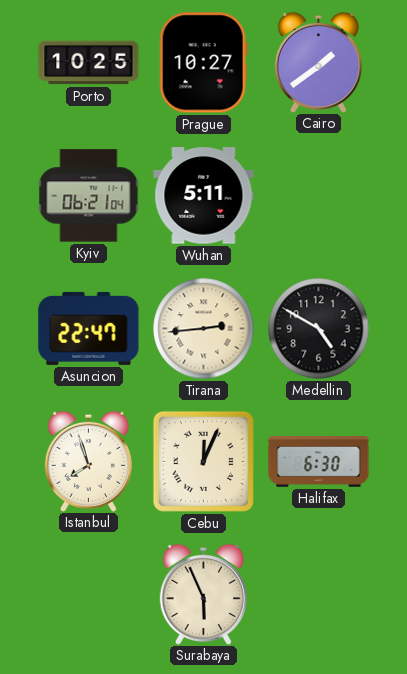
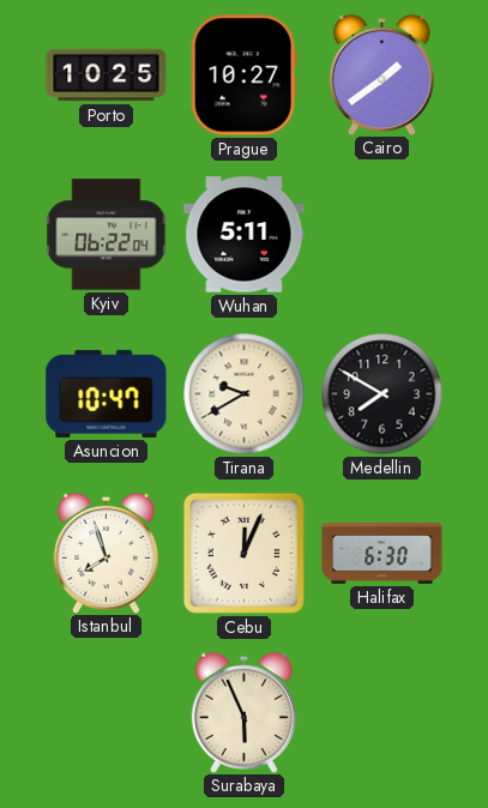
Kyiv: 06:21 -> 06:22 (107, 235)
Asuncion: 22:47 -> 10:47 (107, 393)
Tirana: 2:44 -> 9:40 (245, 394)
Medellin: 4:50 -> 7:50 (382, 394)
